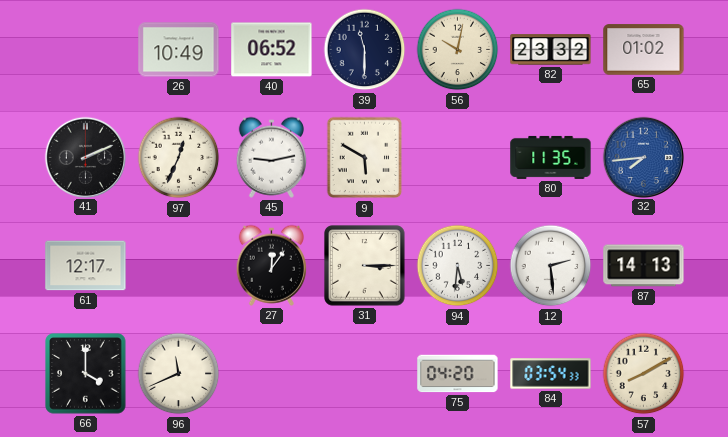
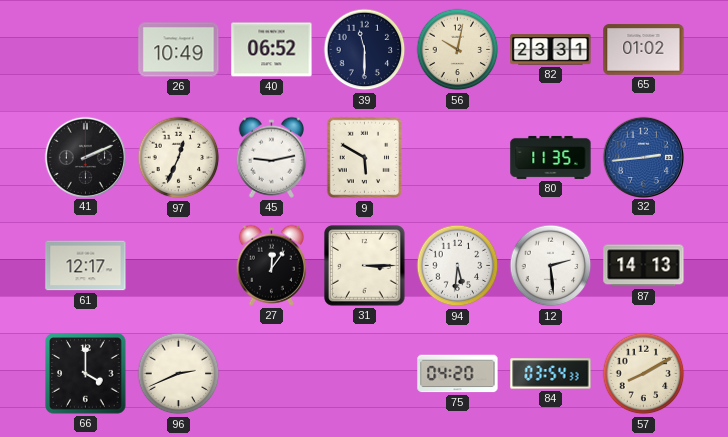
82: 23:32 -> 23:31 (551, 50)
32: 7:44 -> 2:44 (643, 157)
96: 11:41 -> 2:41 (179, 374)
